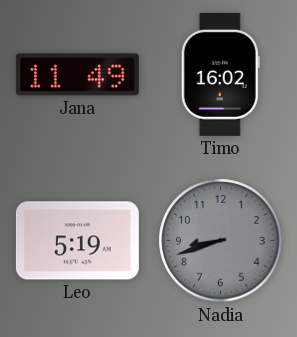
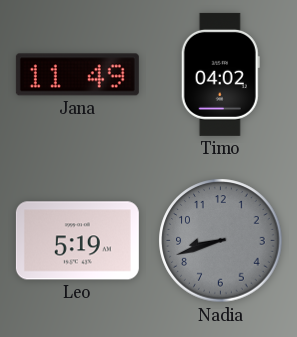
Timo: 16:02 -> 04:02 (220, 74)
